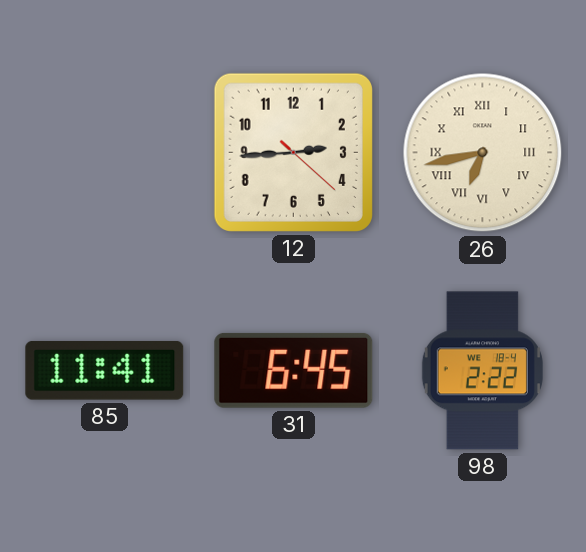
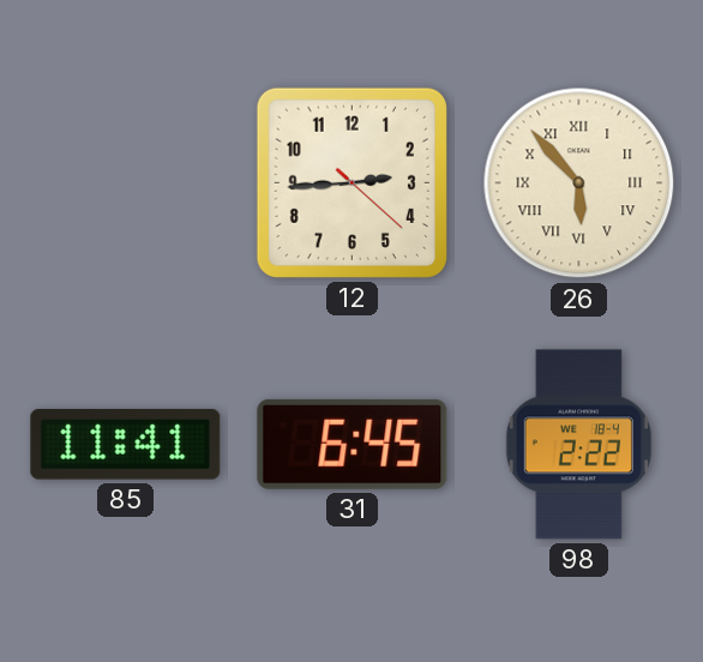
26: 6:43 -> 5:53 (579, 183)
